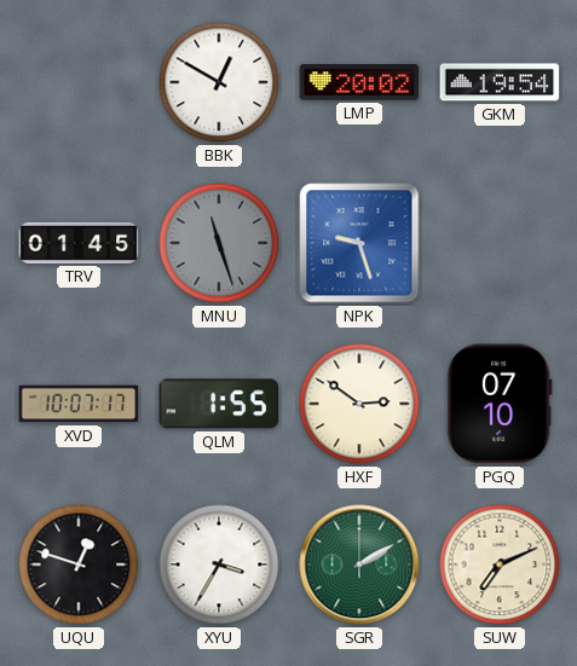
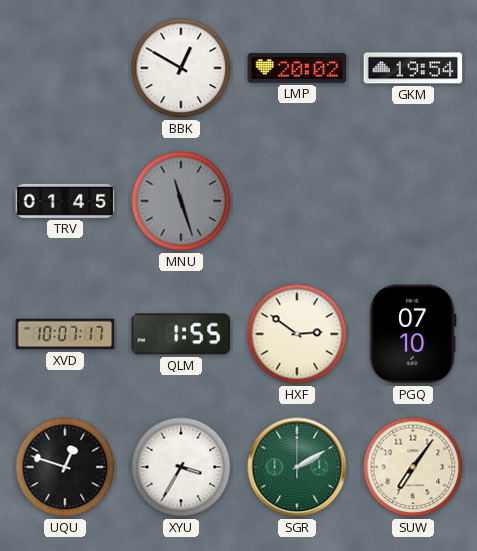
NPK: 9:27 -> none (359, 243)
SUW: 7:11 -> 7:06 (413, 467)
